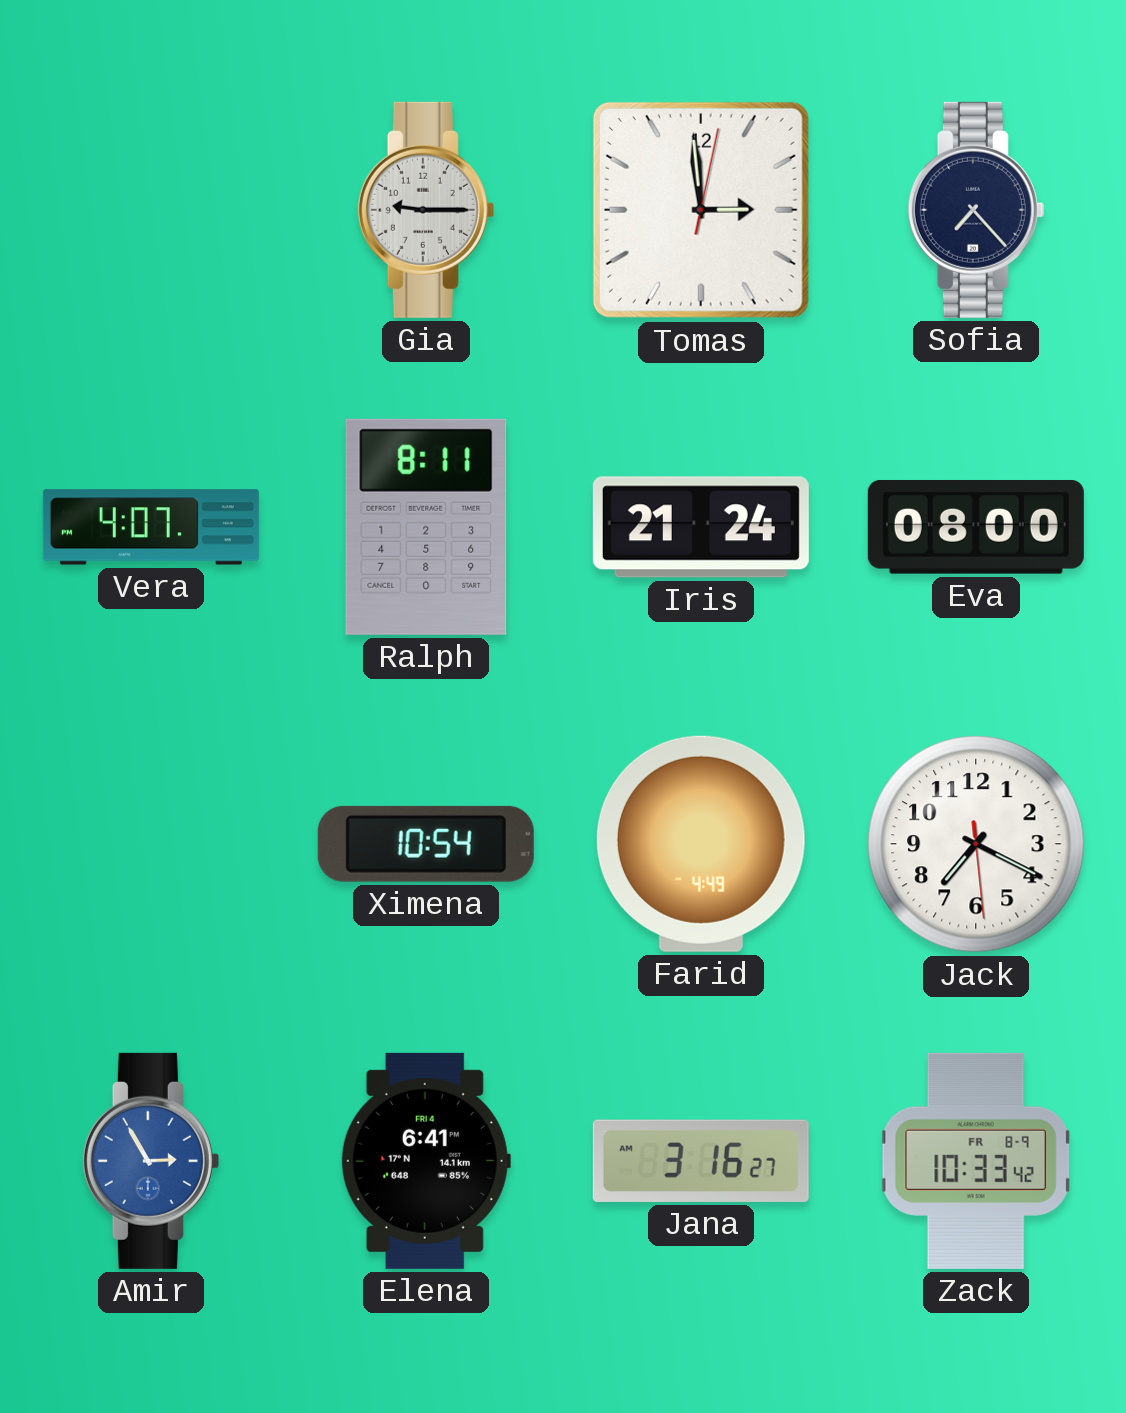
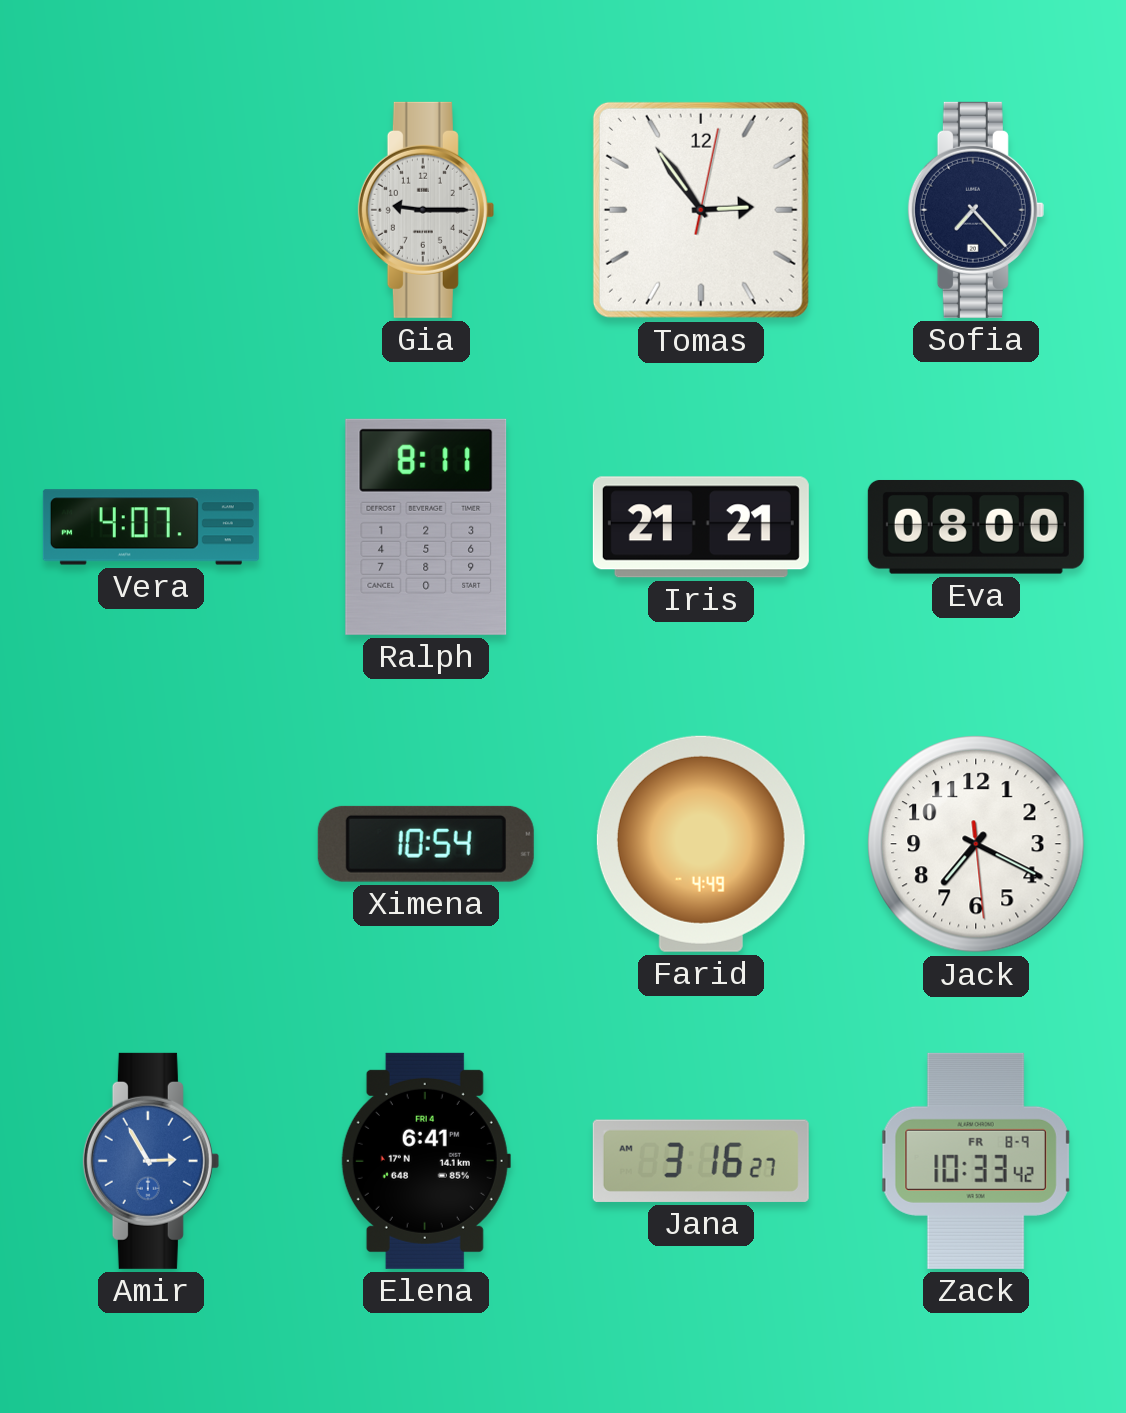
Tomas: 2:59 -> 2:54 (701, 210)
Iris: 21:24 -> 21:21 (701, 527)
